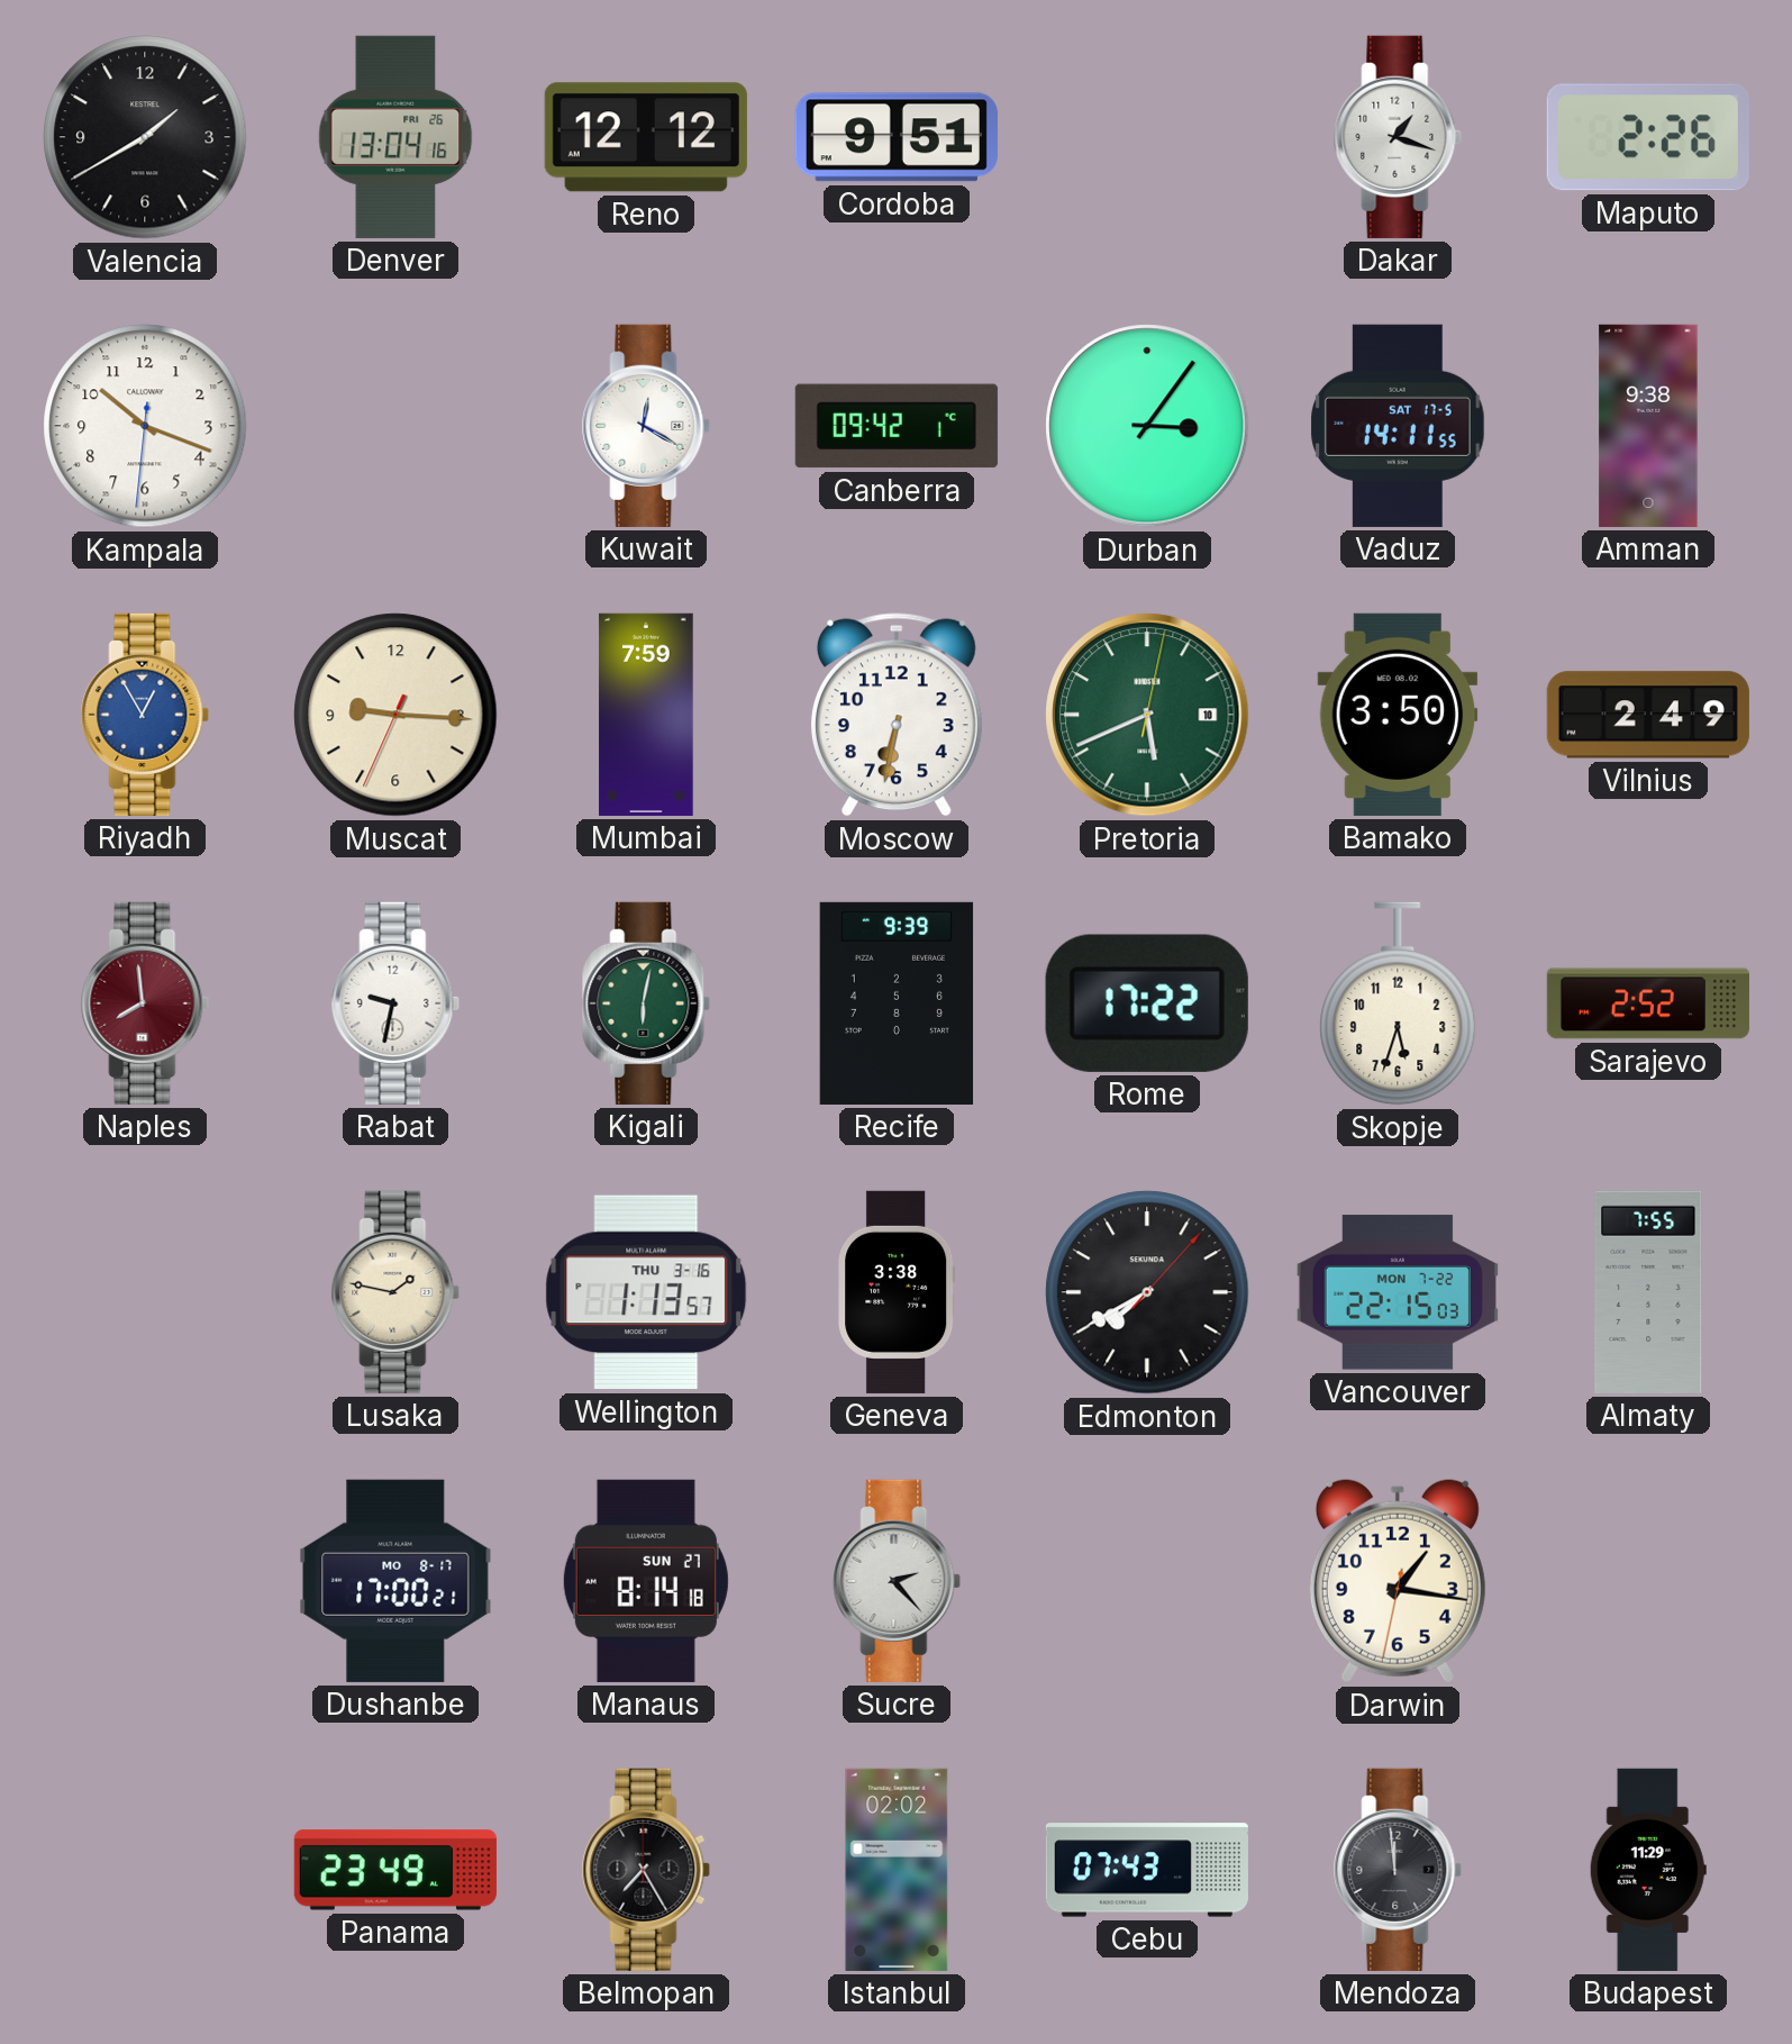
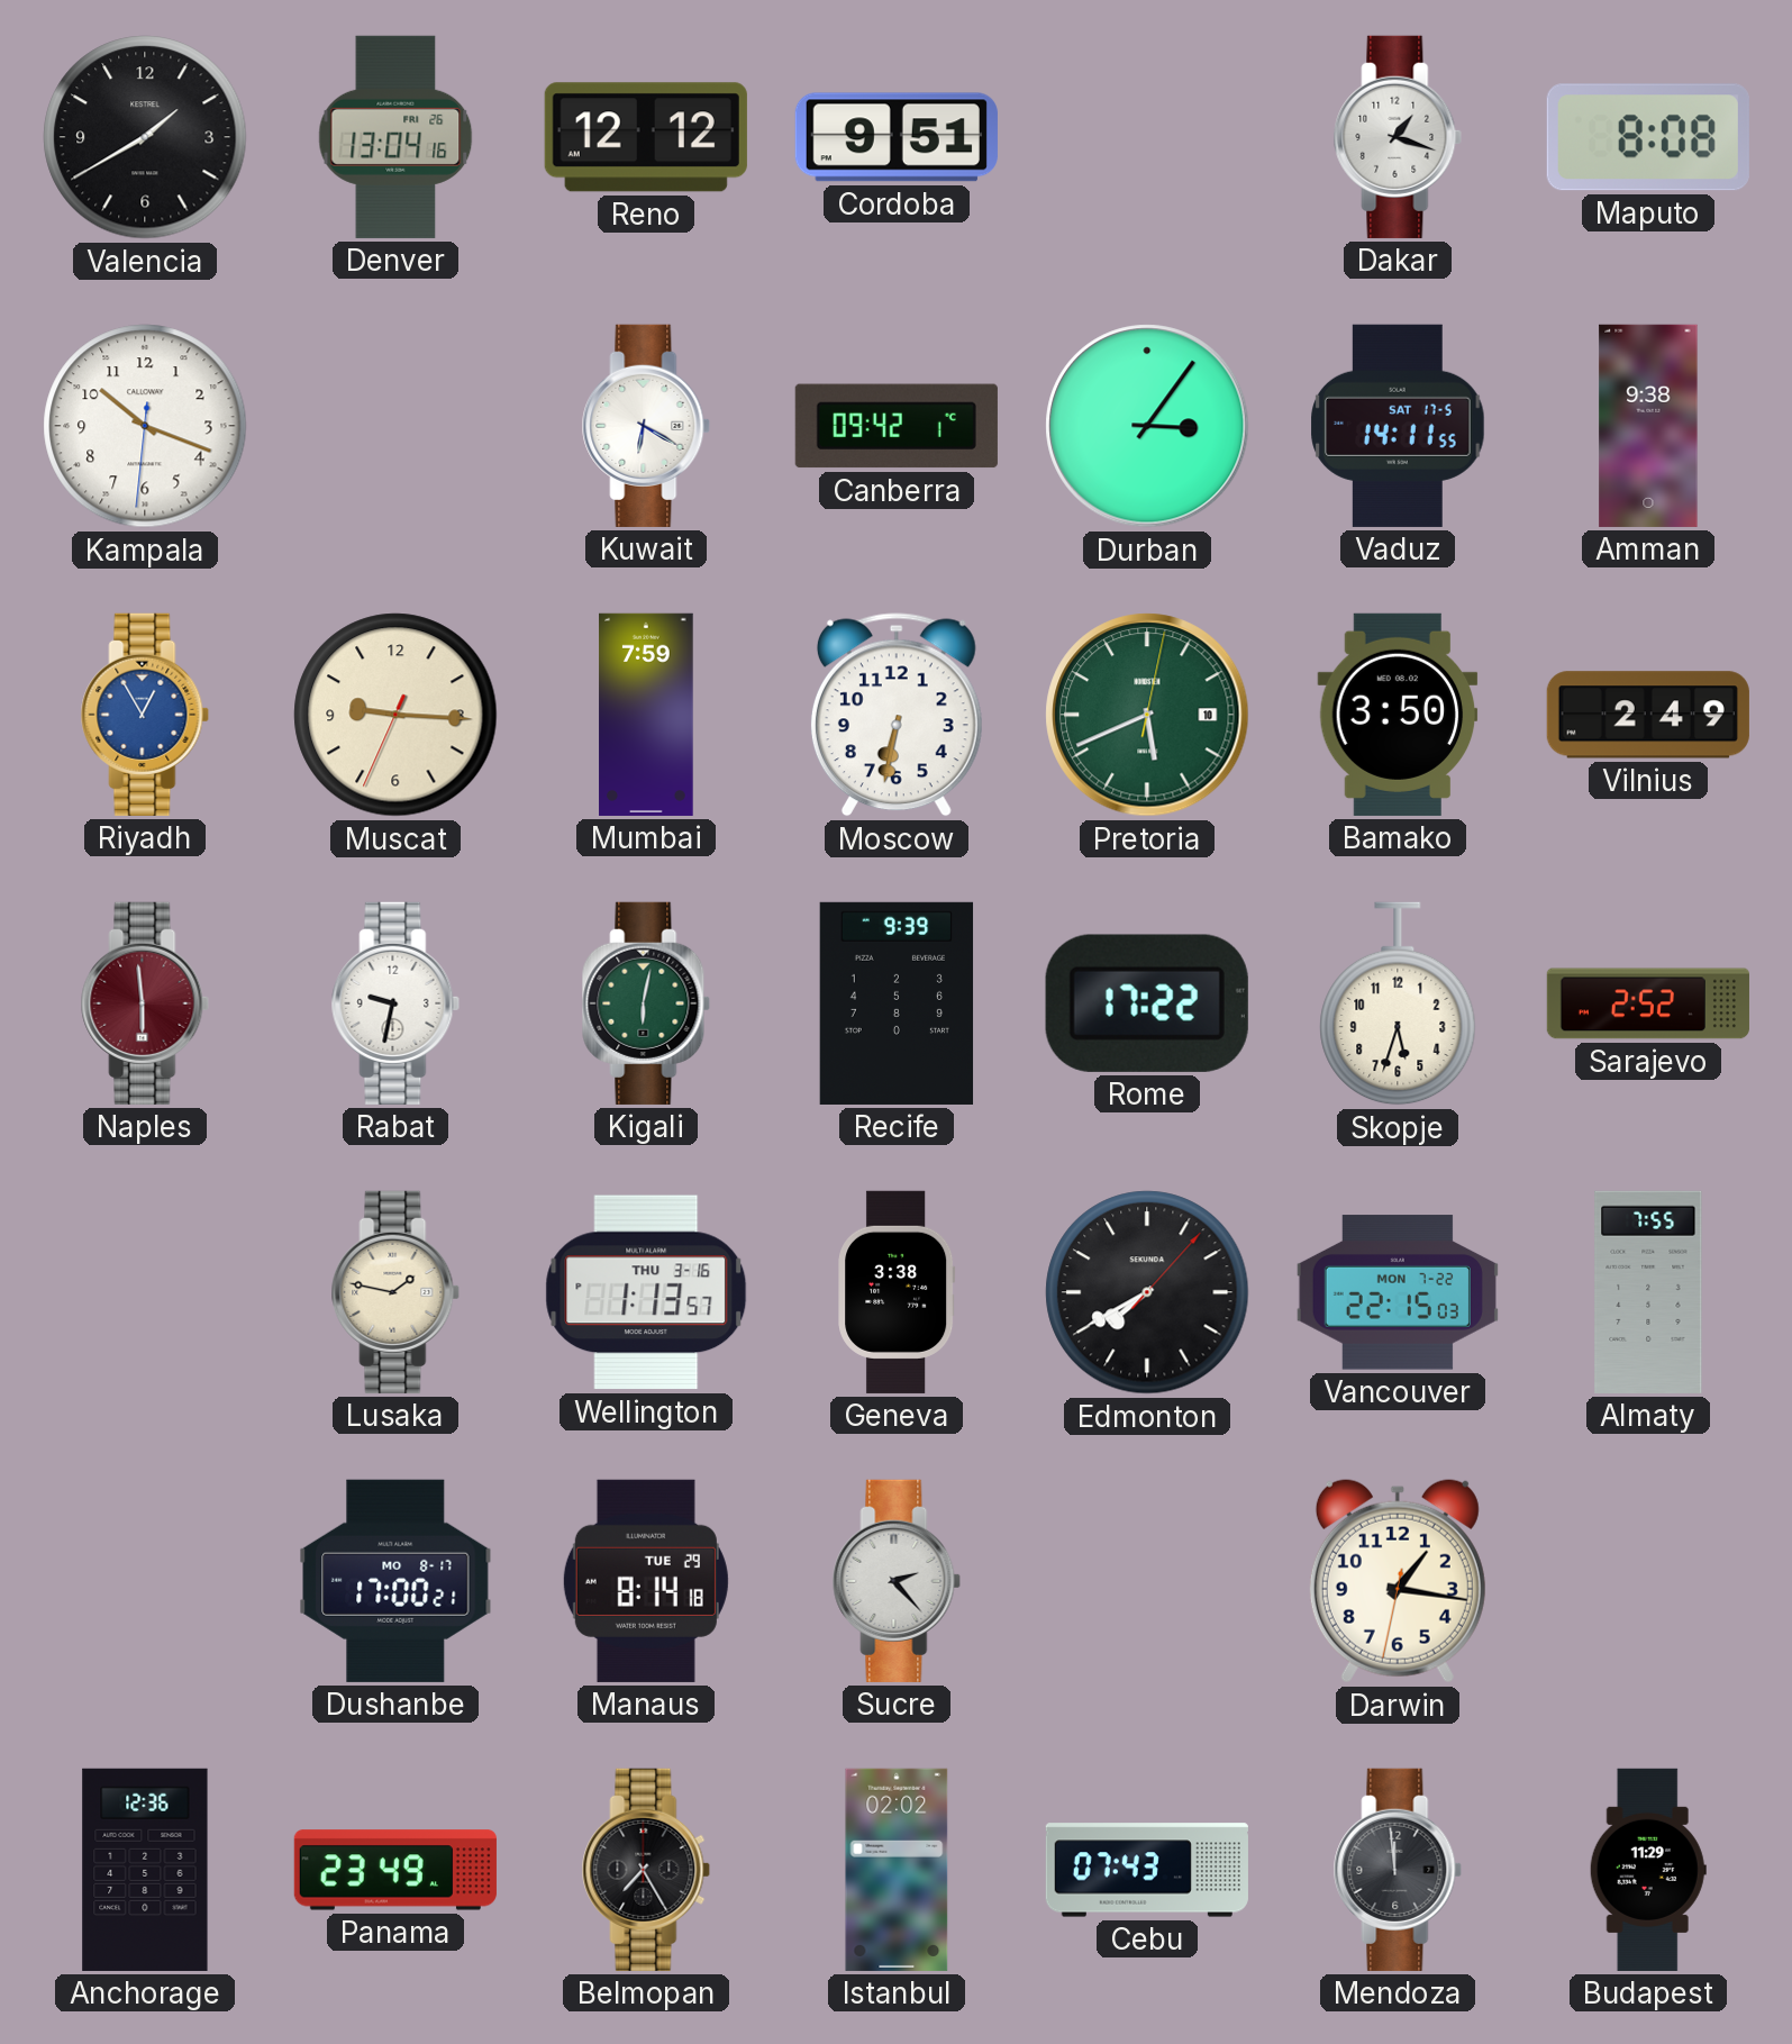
Maputo: 2:26 -> 8:08 (1648, 137)
Kuwait: 12:20 -> 6:20 (646, 426)
Naples: 7:59 -> 5:59 (145, 1003)
Manaus date: SUN 27 -> TUE 29 (646, 1581)
Anchorage: none -> 12:36 (145, 1870)
